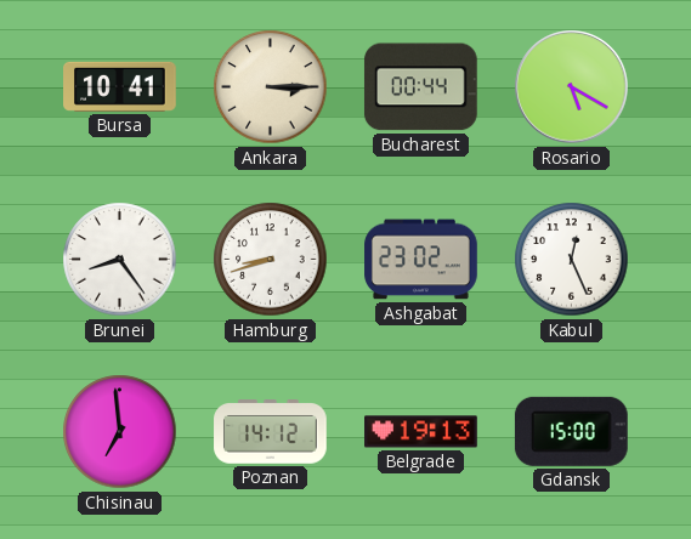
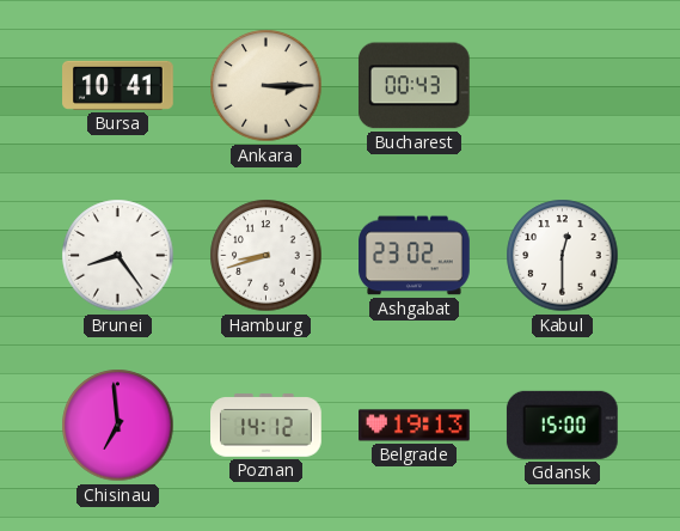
Bucharest: 00:44 -> 00:43 (413, 86)
Rosario: 5:20 -> none (572, 87)
Kabul: 12:26 -> 12:30 (563, 256)
